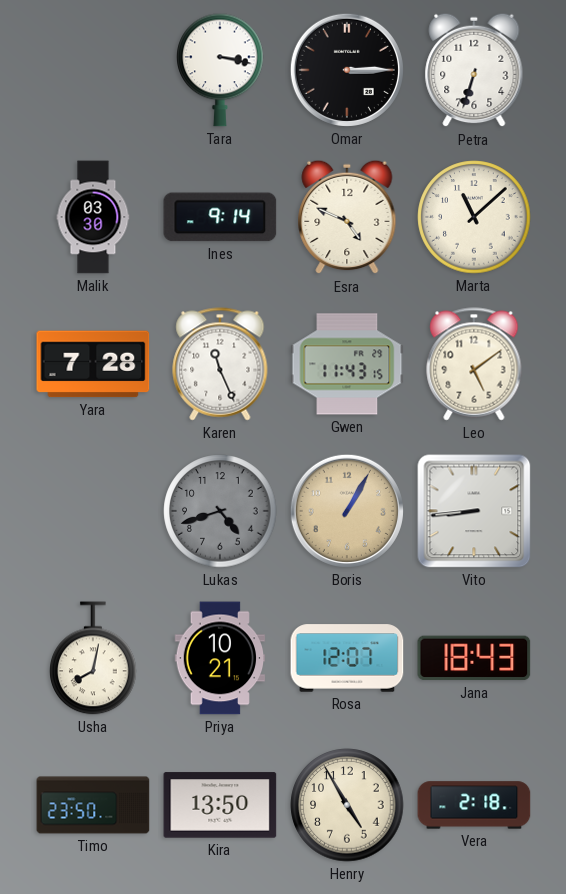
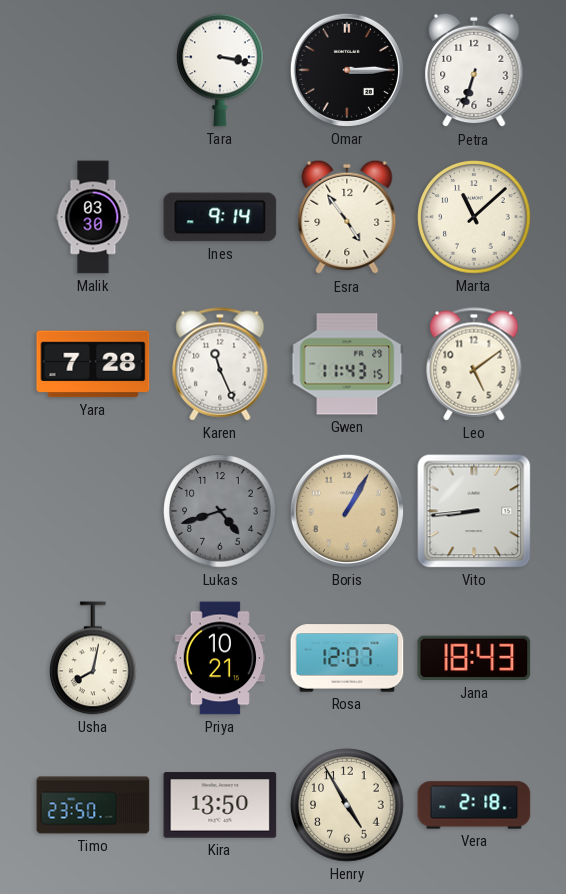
Esra: 4:49 -> 4:54 (347, 217)
